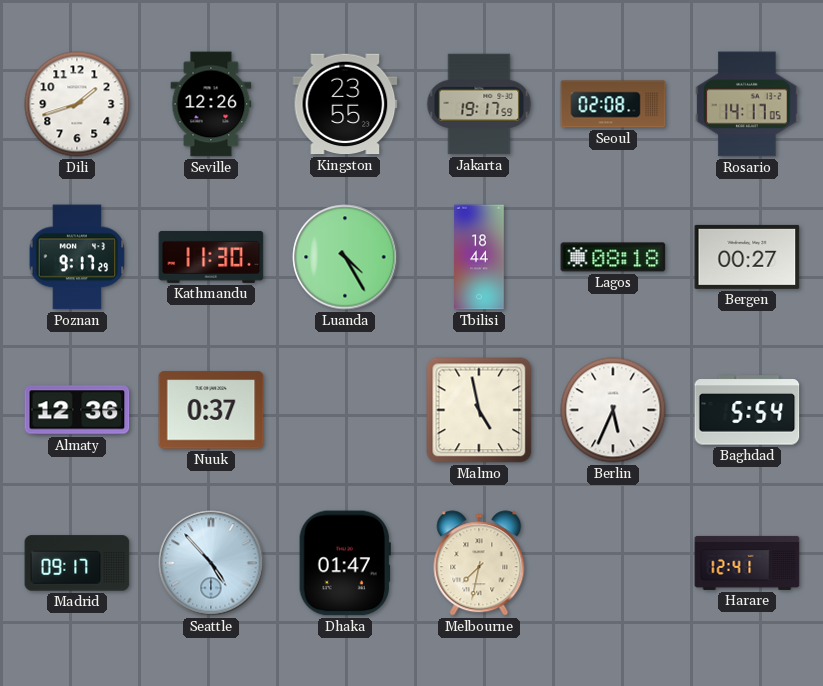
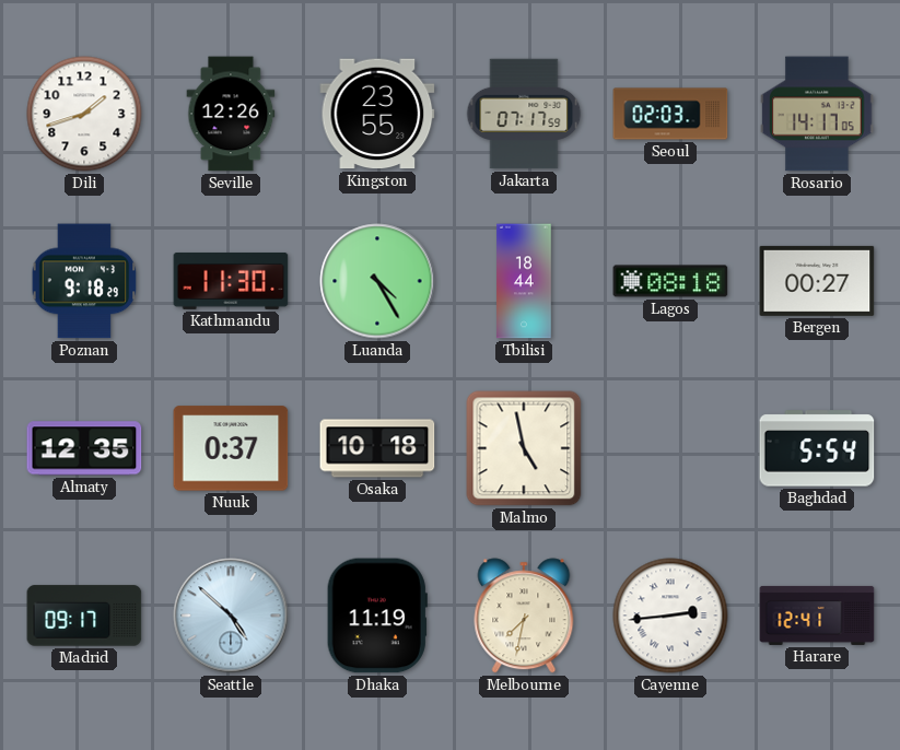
Jakarta: 19:17 -> 07:17 (524, 114)
Seoul: 02:08 -> 02:03 (670, 114)
Poznan: 9:17 -> 9:18 (84, 281)
Almaty: 12:36 -> 12:35 (84, 448)
Osaka: none -> 10:18 (377, 448)
Berlin: 5:34 -> none (613, 410)
Seattle: 4:53 -> 4:52 (231, 616)
Dhaka: 01:47 -> 11:19 (377, 616)
Cayenne: none -> 2:44 (670, 616)
